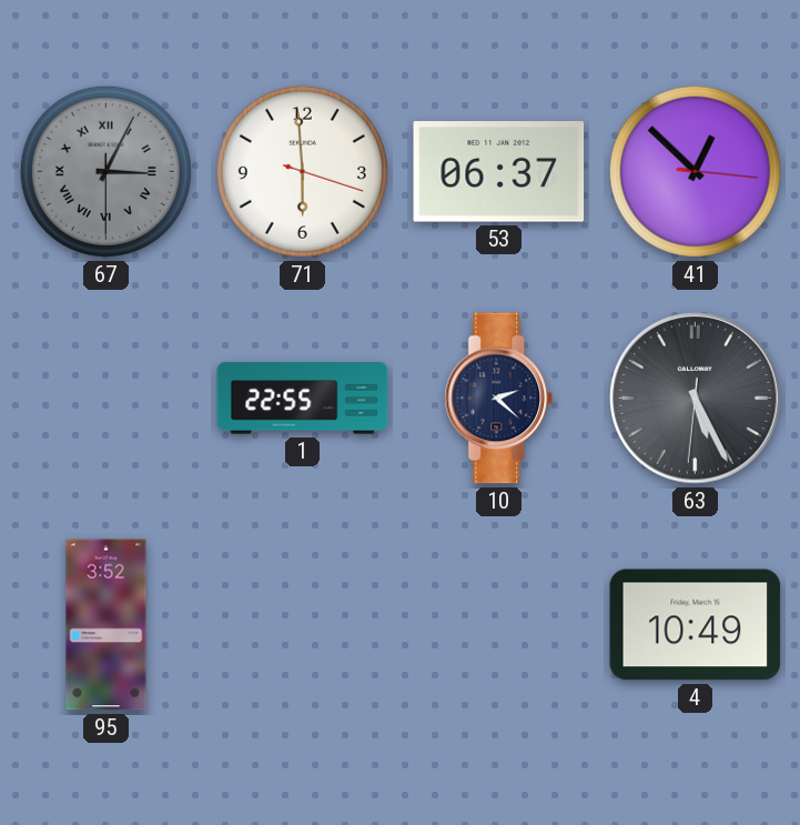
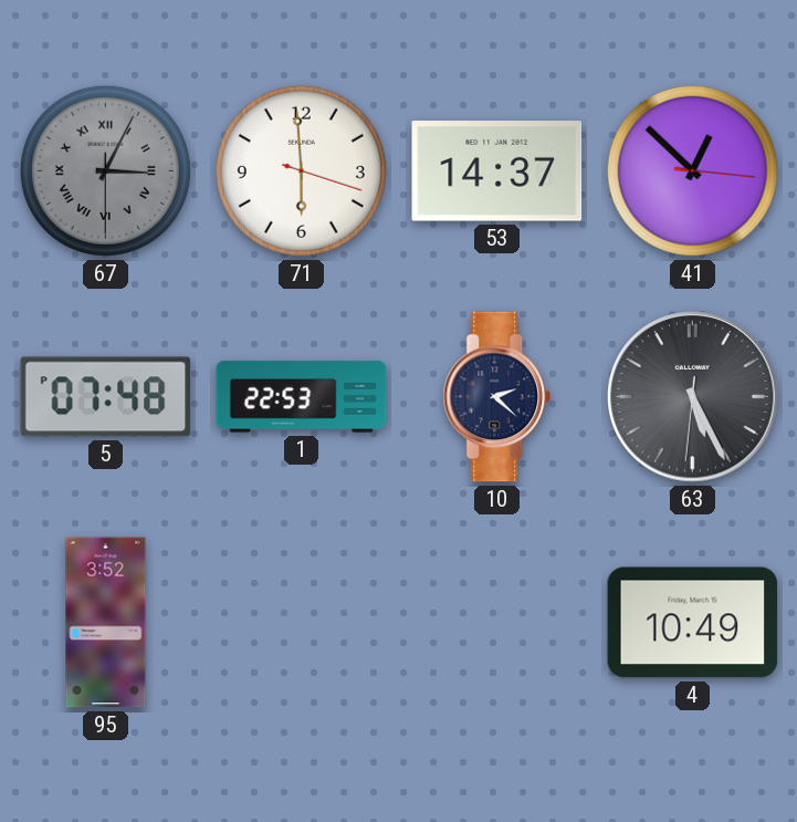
53: 06:37 -> 14:37 (497, 171)
5: none -> 07:48 (106, 397)
1: 22:55 -> 22:53 (302, 397)
